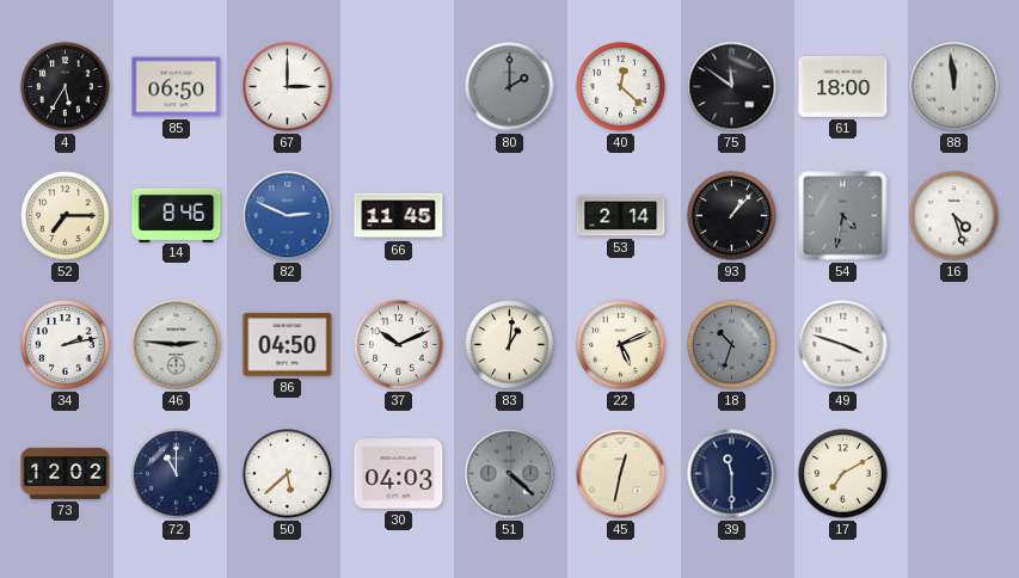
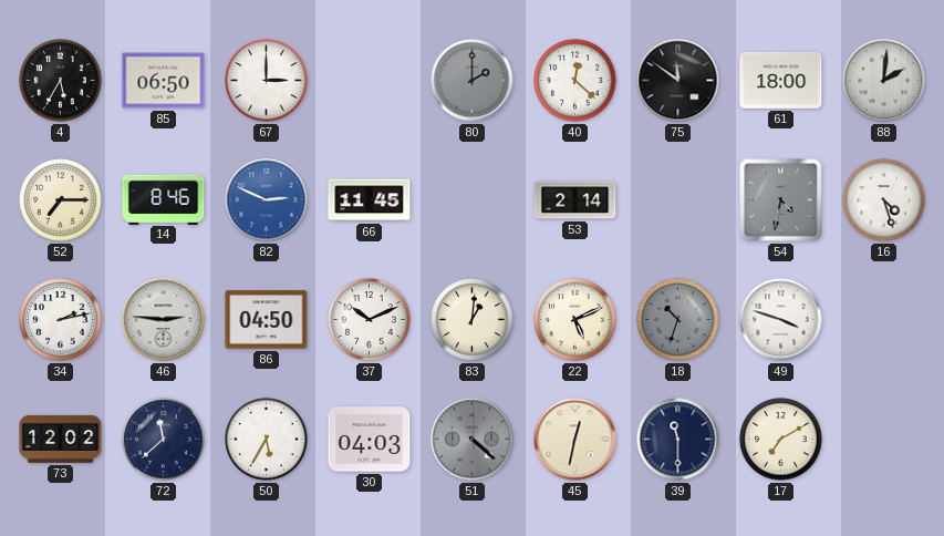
88: 11:59 -> 2:01 (884, 81)
93: 1:07 -> none (732, 216)
72: 11:00 -> 11:38 (164, 440)
50: 5:38 -> 5:35 (267, 440)
